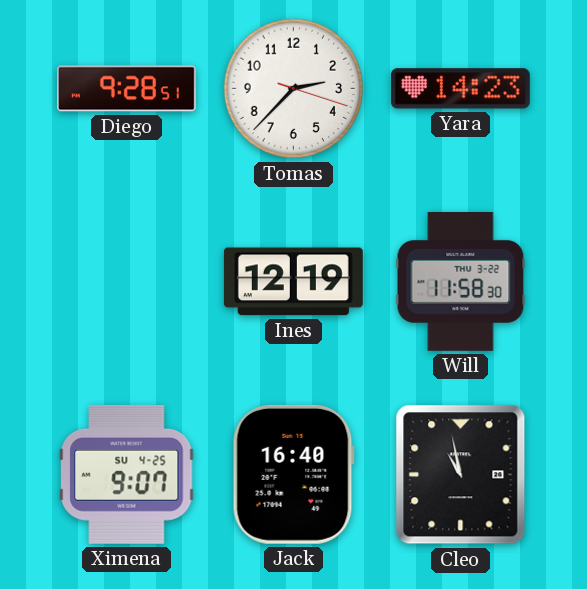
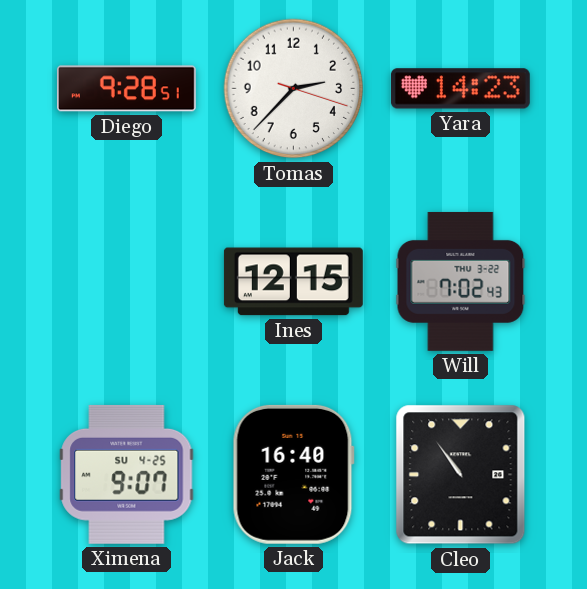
Ines: 12:19 -> 12:15 (293, 282)
Will: 11:58 -> 7:02 (461, 281)
Cleo: 10:58 -> 10:54 (461, 475)
